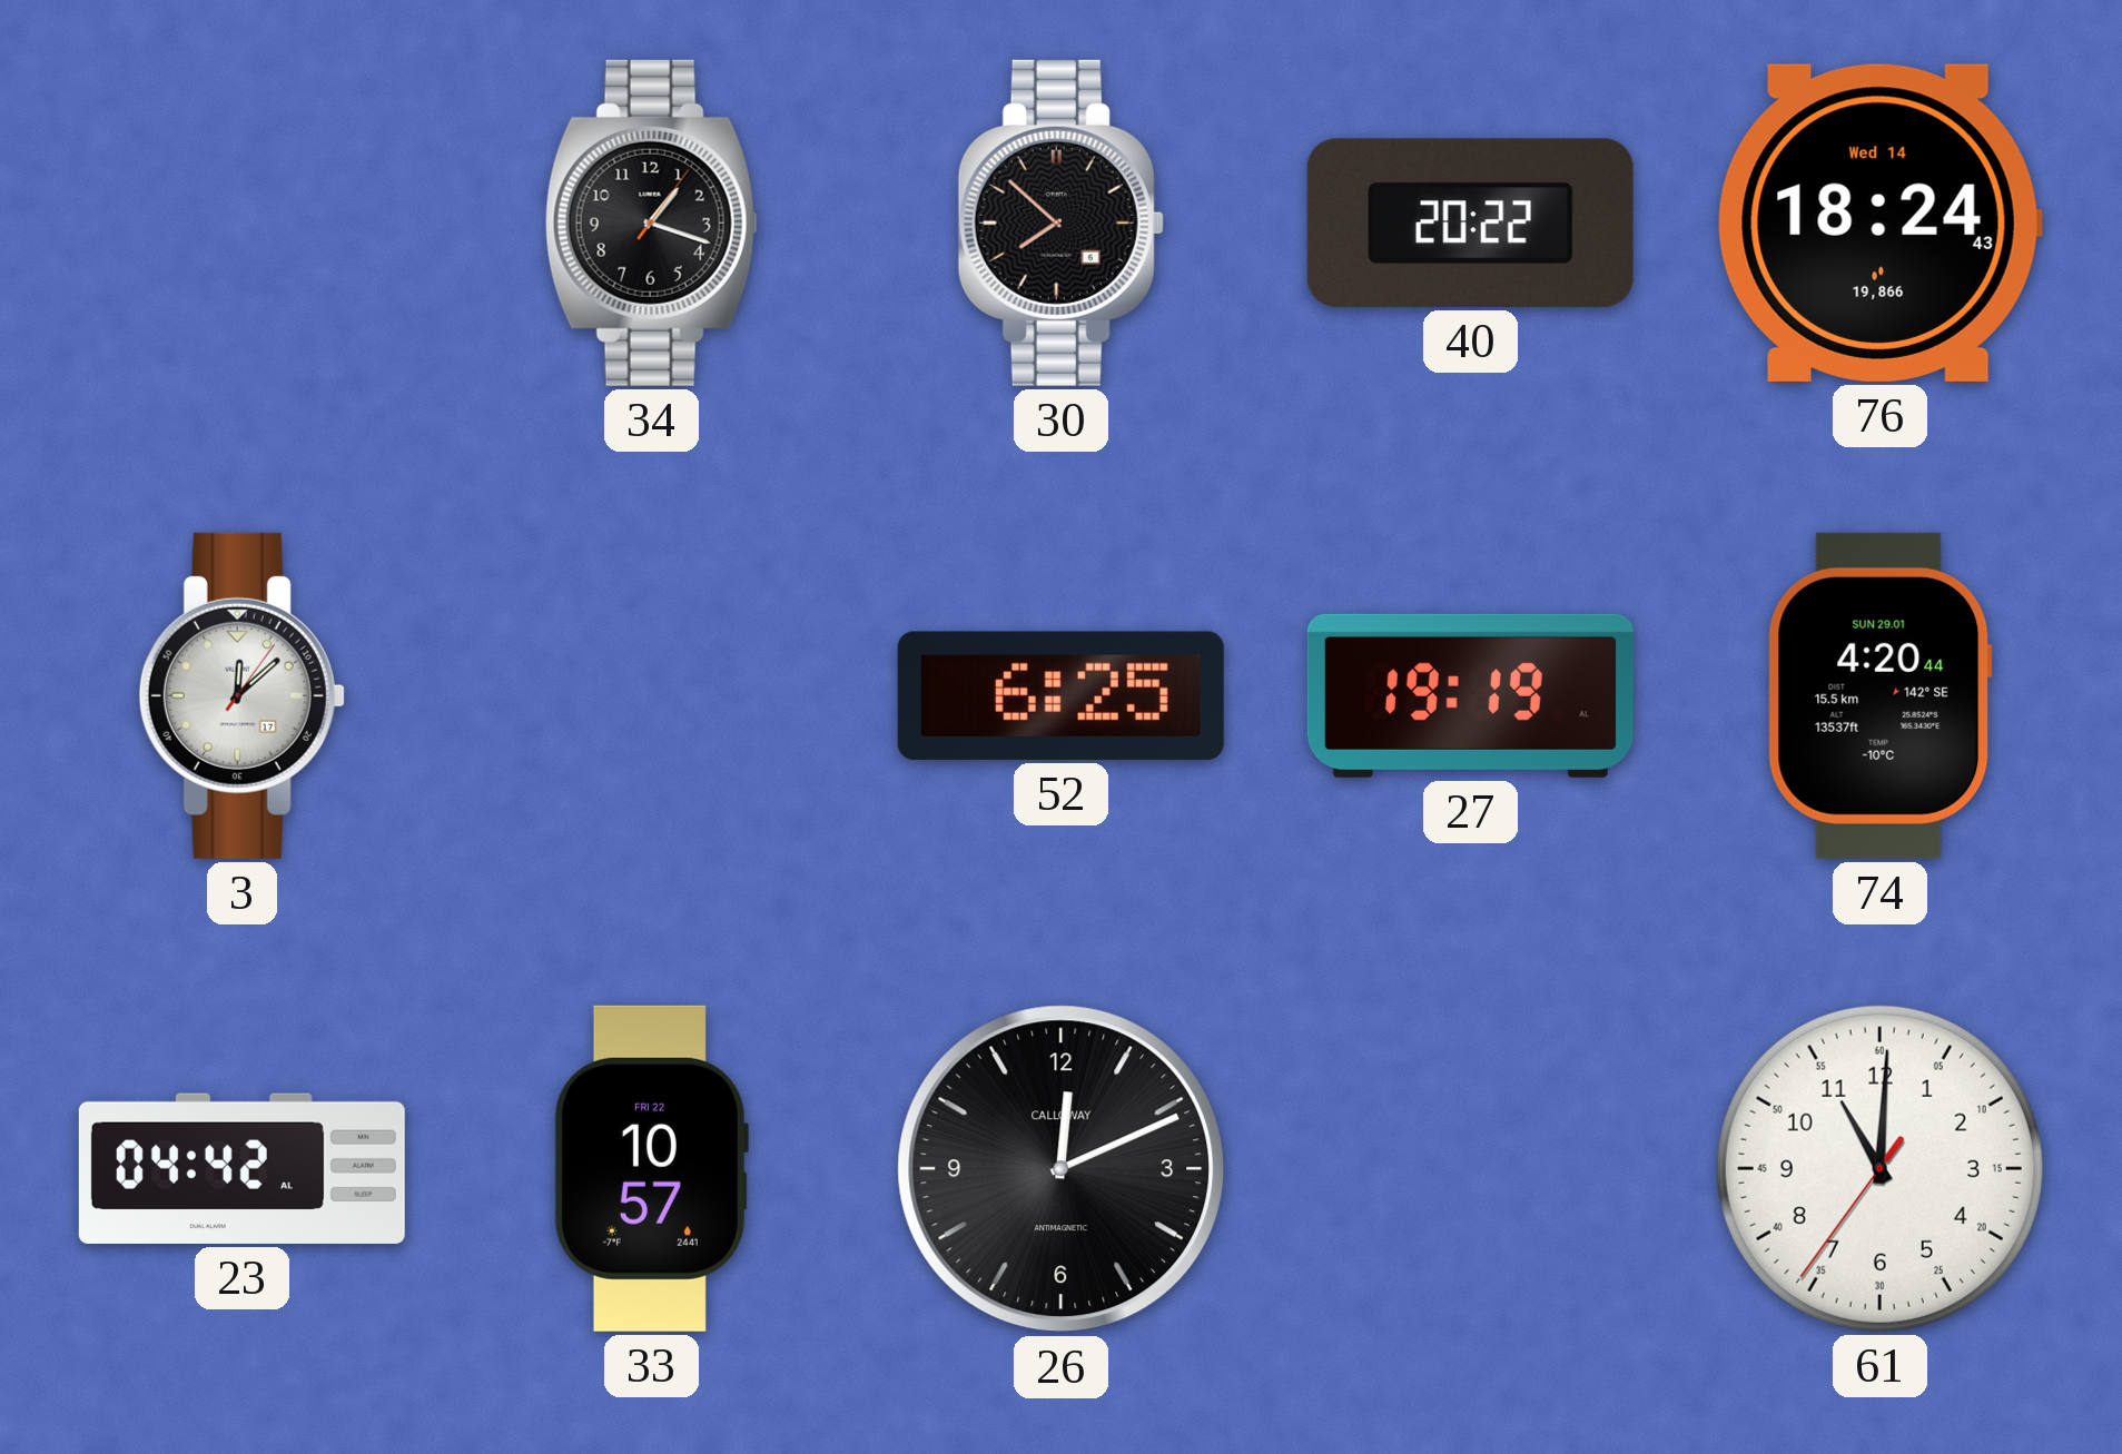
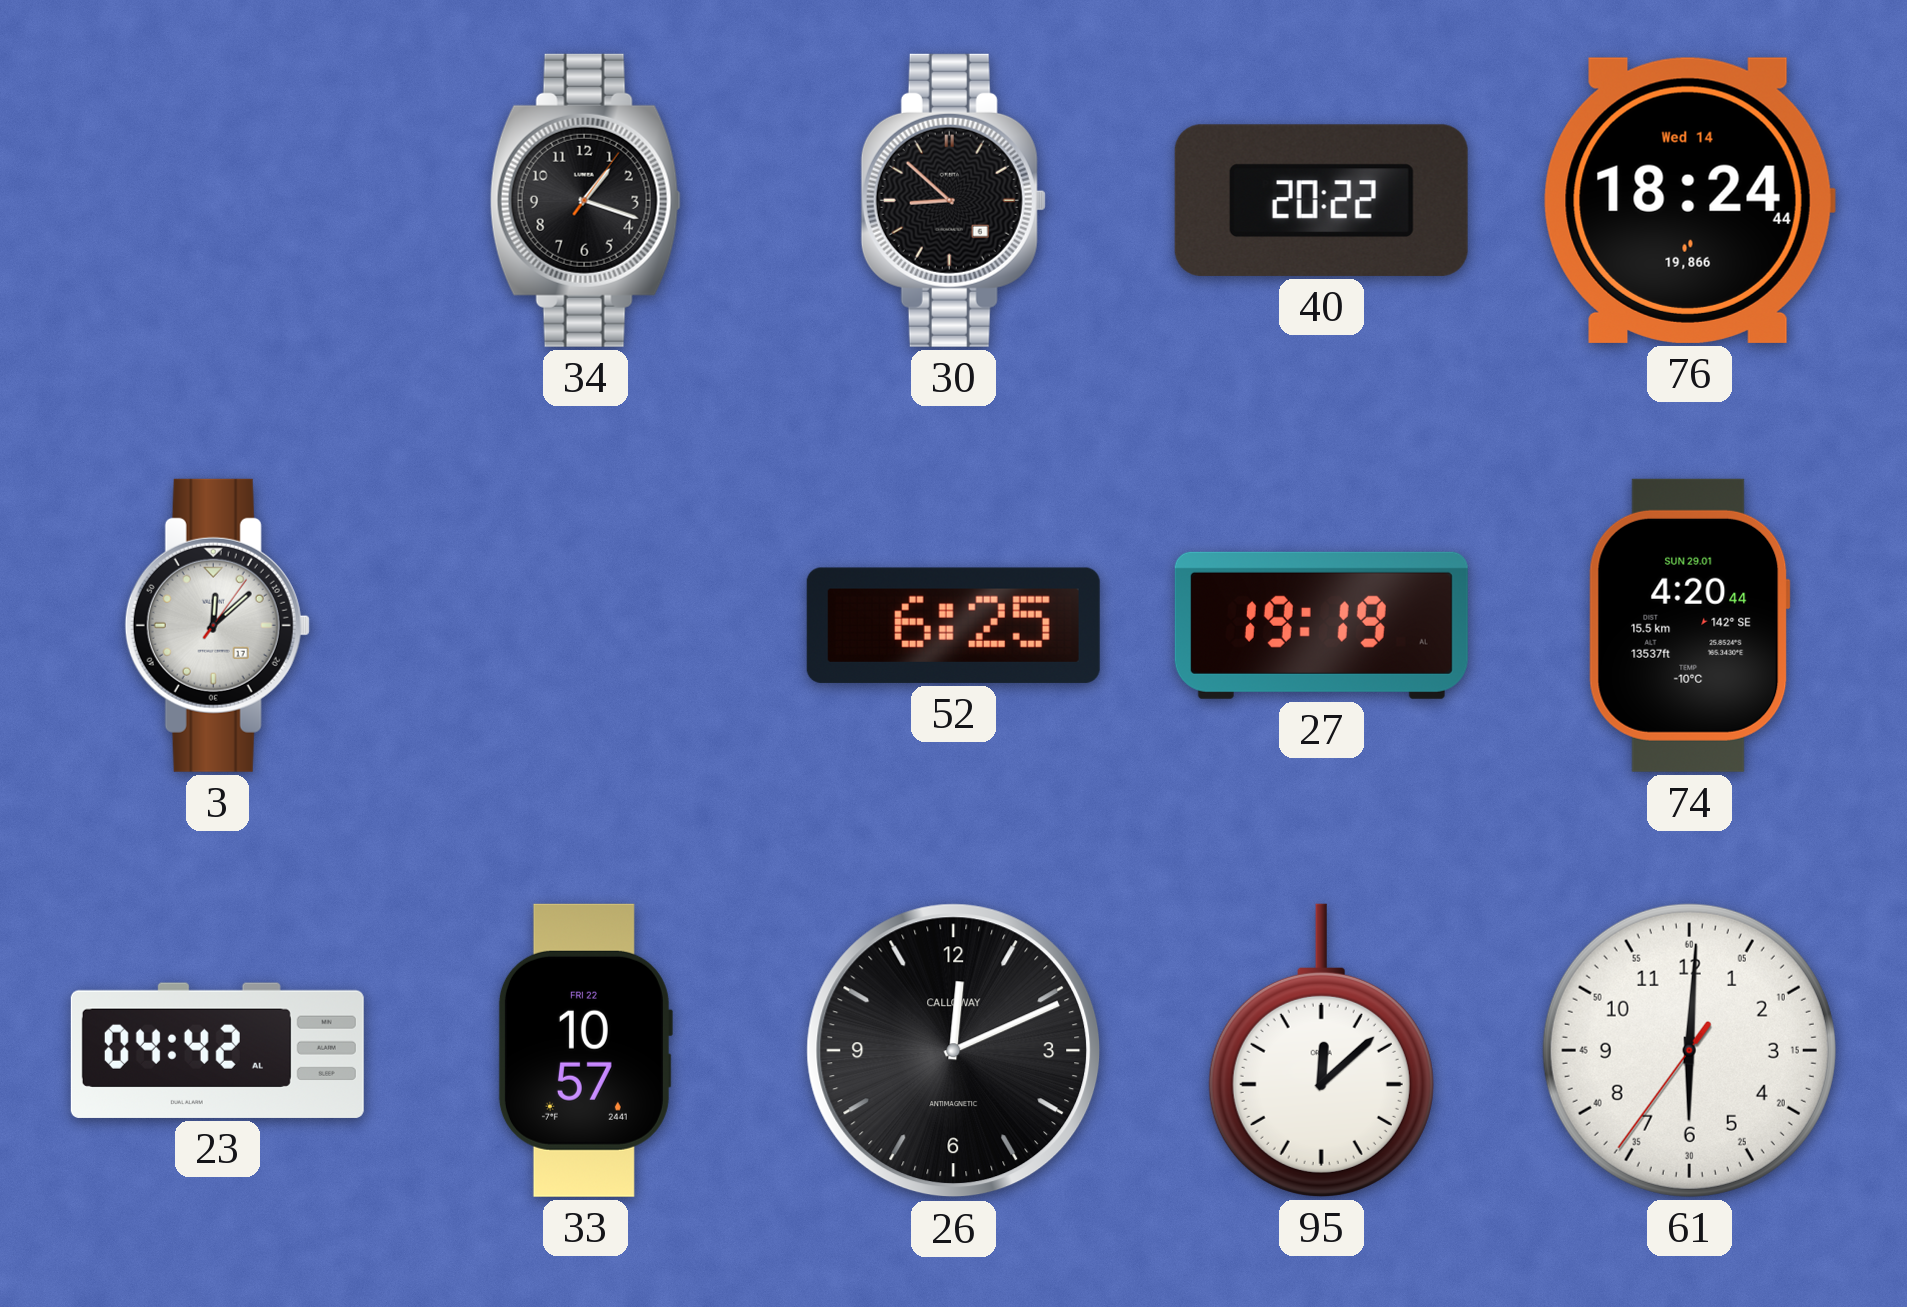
30: 7:52 -> 8:52 (953, 200)
76: 18:24:43 -> 18:24:44 (1689, 200)
95: none -> 12:08 (1321, 1050)
61: 11:00 -> 6:00 (1689, 1050)
